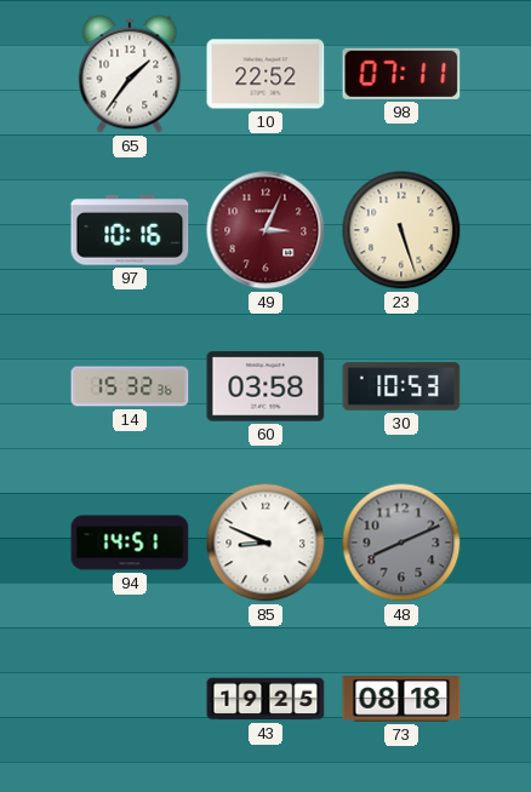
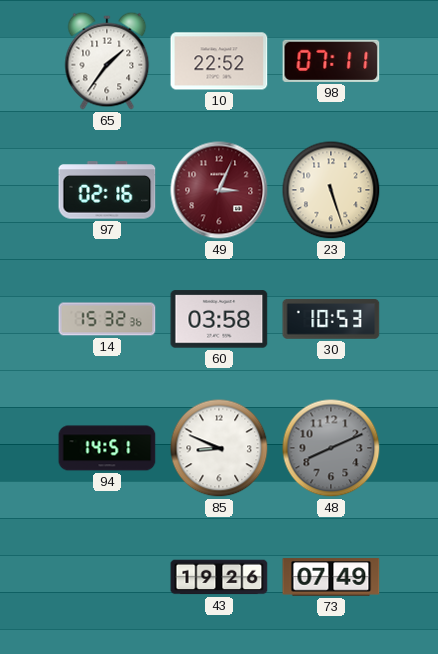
97: 10:16 -> 02:16 (107, 190)
43: 19:25 -> 19:26 (219, 577)
73: 08:18 -> 07:49 (331, 577)
